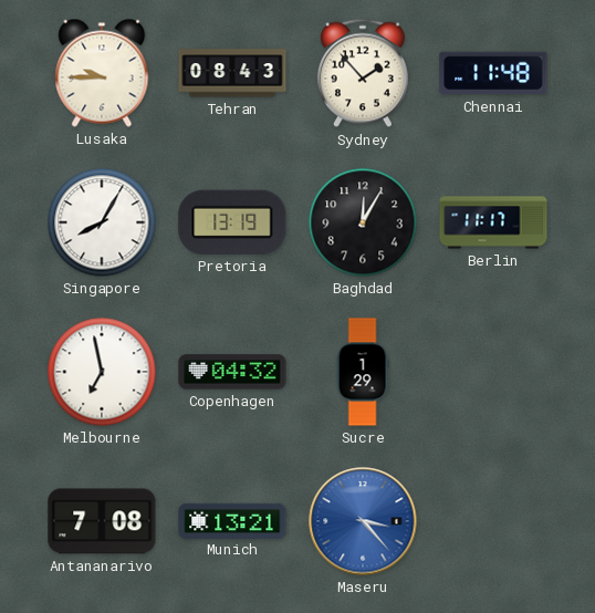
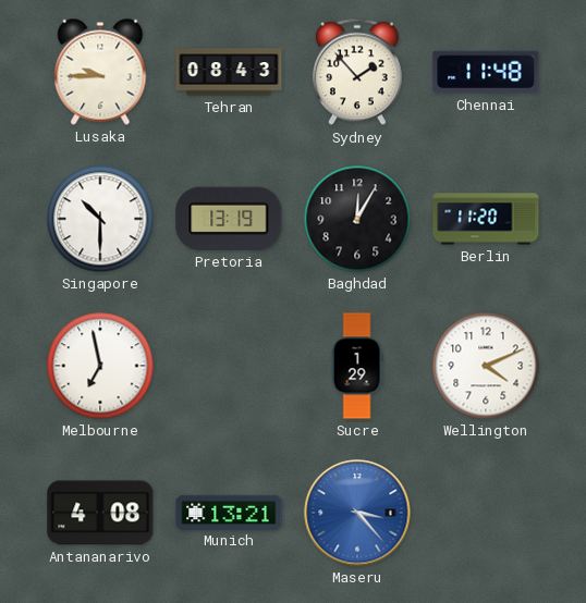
Singapore: 8:05 -> 10:30 (100, 219)
Berlin: 11:17 -> 11:20 (486, 219)
Copenhagen: 04:32 -> none (232, 372)
Wellington: none -> 4:11 (486, 366)
Antananarivo: 7:08 -> 4:08 (100, 513)
